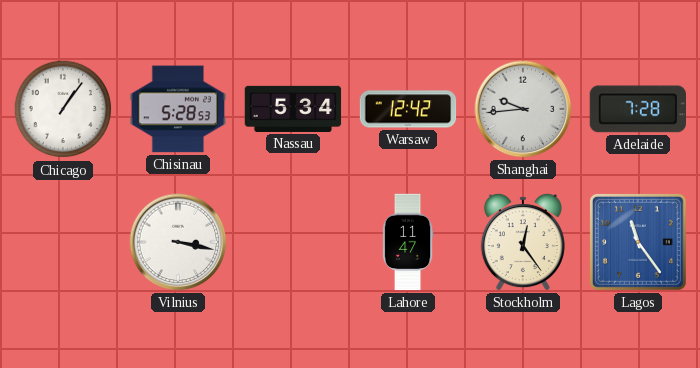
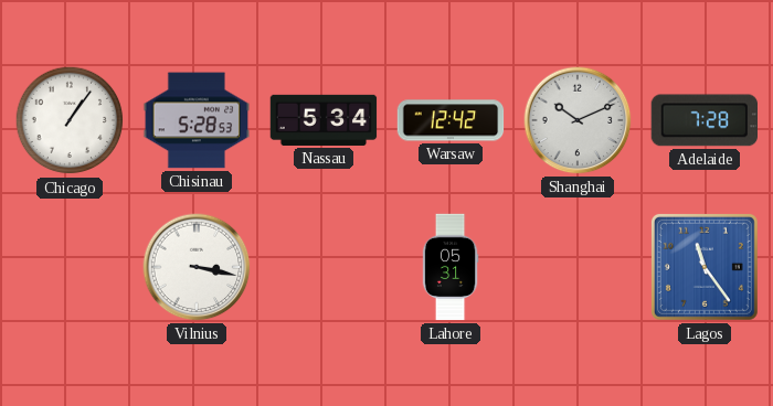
Shanghai: 9:44 -> 10:11 (578, 120)
Lahore: 11:47 -> 05:31 (451, 267)
Stockholm: 12:24 -> none (523, 242)
